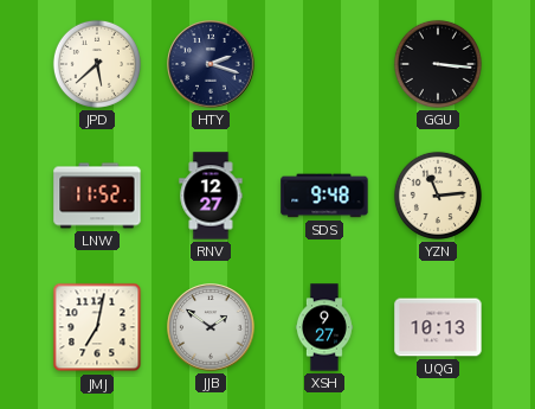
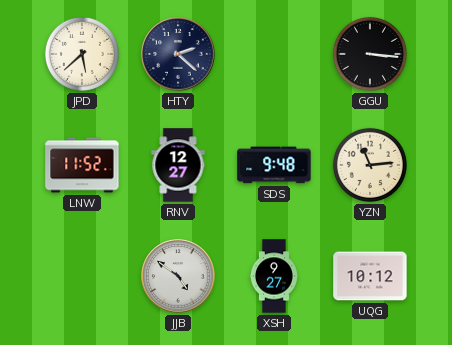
HTY: 2:18 -> 2:22 (178, 54)
JMJ: 7:02 -> none (97, 327)
JJB: 1:51 -> 4:51 (178, 276)
UQG: 10:13 -> 10:12 (370, 276)
